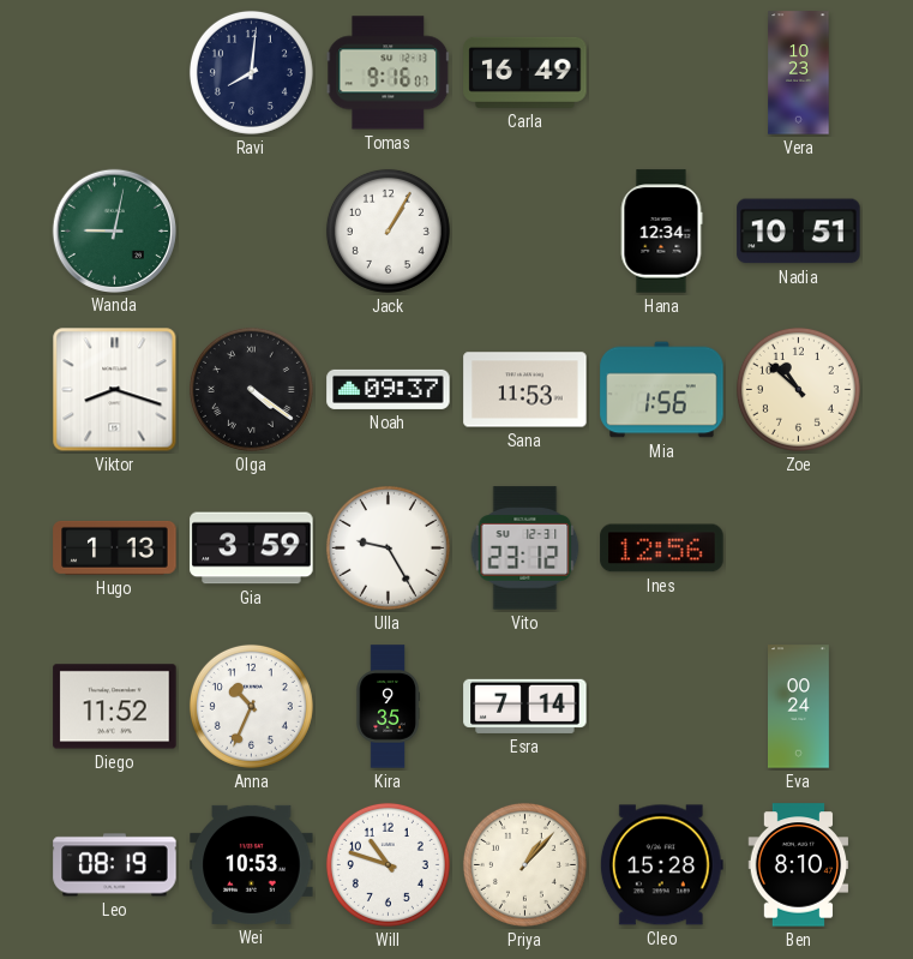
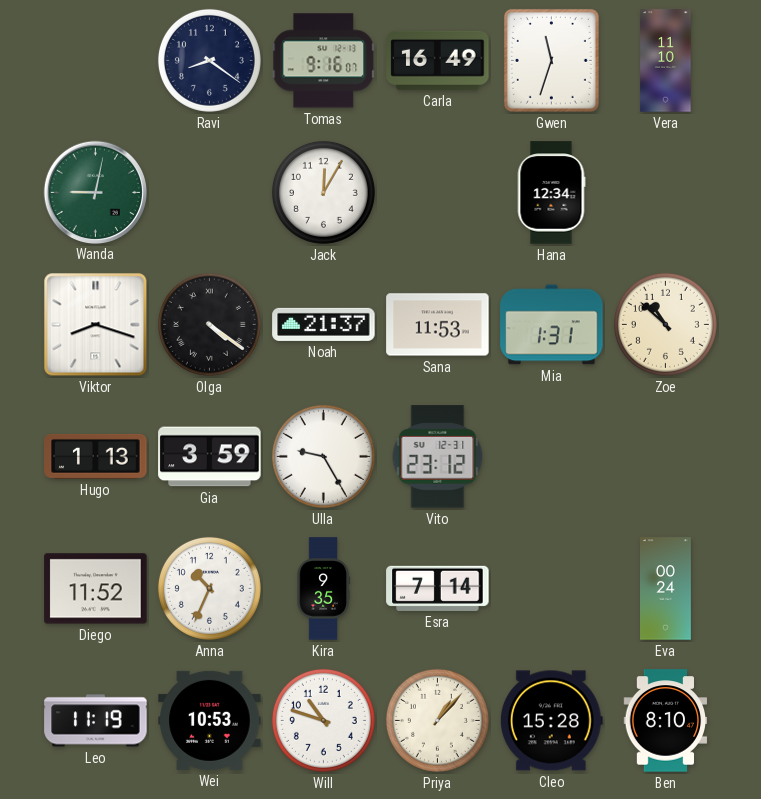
Ravi: 8:01 -> 8:21 (209, 60)
Gwen: none -> 11:33 (551, 60)
Vera: 10:23 -> 11:10 (666, 61)
Jack: 1:05 -> 12:05 (323, 192)
Nadia: 10:51 -> none (799, 232)
Noah: 09:37 -> 21:37 (324, 324)
Mia: 1:56 -> 1:31 (552, 325)
Ines: 12:56 -> none (662, 549)
Leo: 08:19 -> 11:19 (96, 721)
